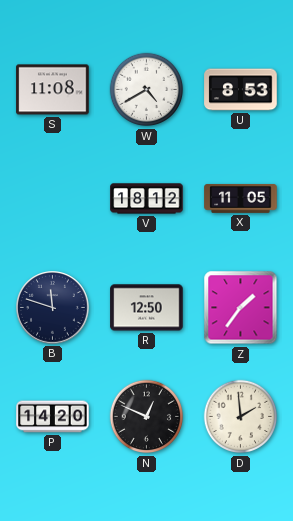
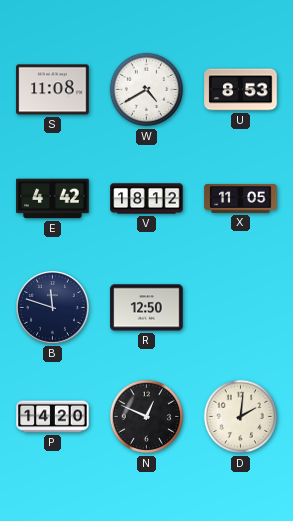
E: none -> 4:42 (53, 199)
Z: 1:36 -> none (241, 308)
D: 1:59 -> 2:01 (241, 417)
